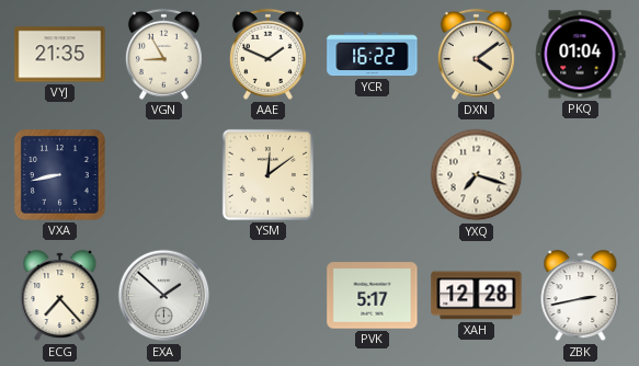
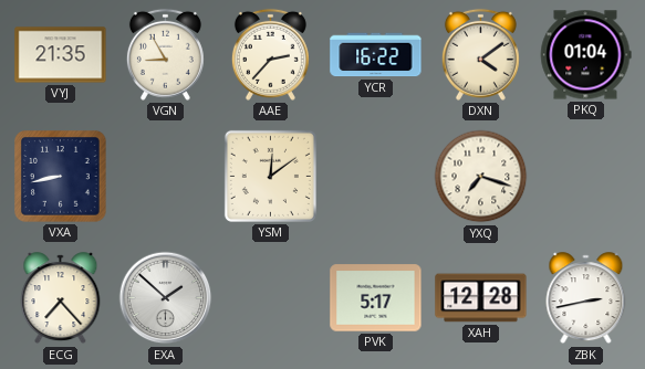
AAE: 1:49 -> 2:37 (270, 54)
